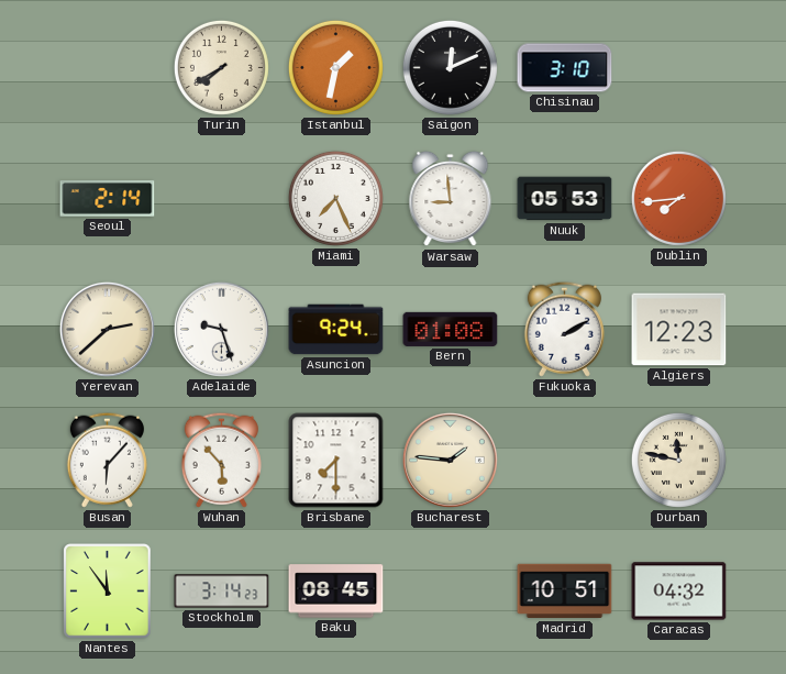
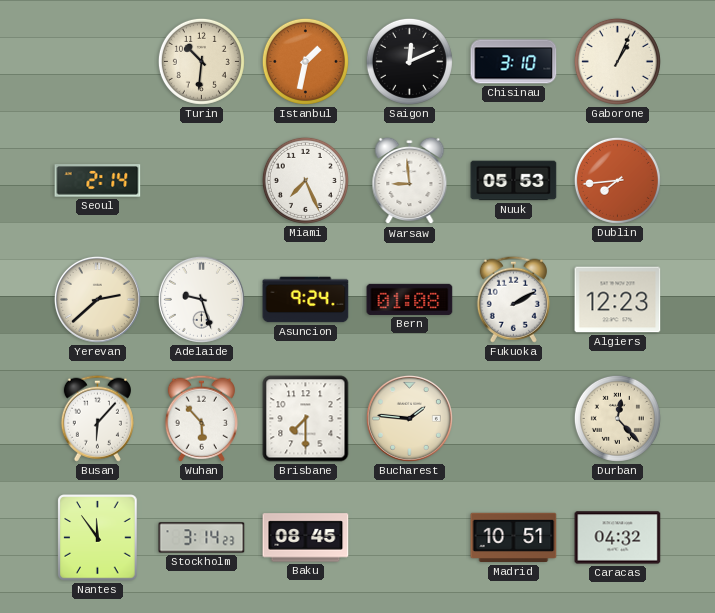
Turin: 7:40 -> 10:31 (201, 61)
Gaborone: none -> 1:04 (617, 61)
Durban: 11:47 -> 12:23 (617, 418)
